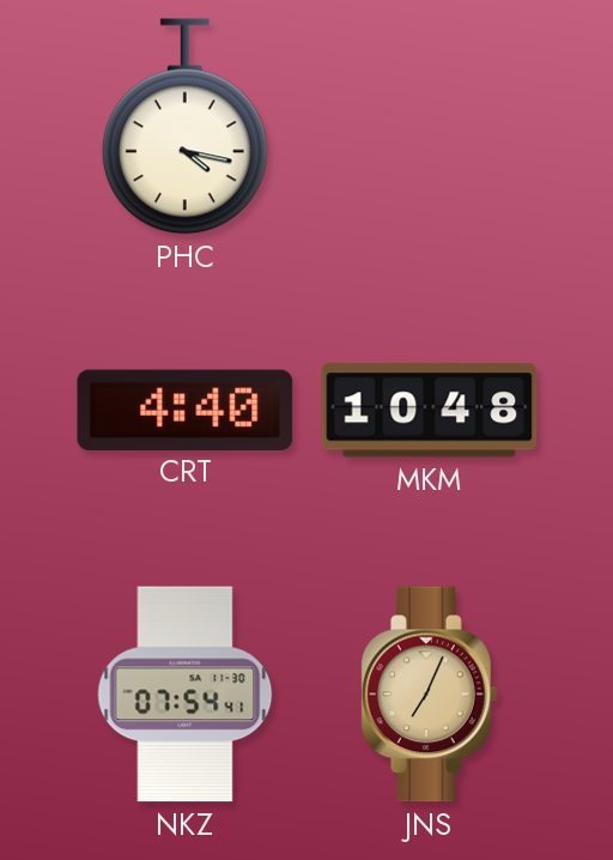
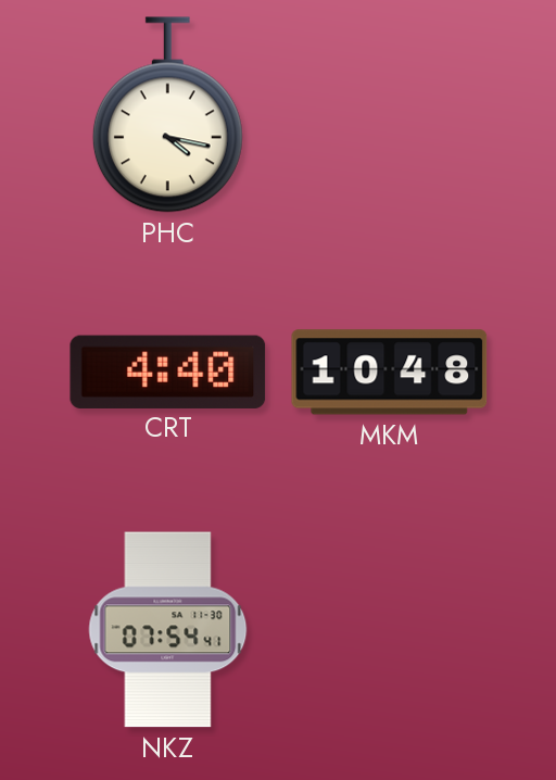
JNS: 7:04 -> none (430, 695)
